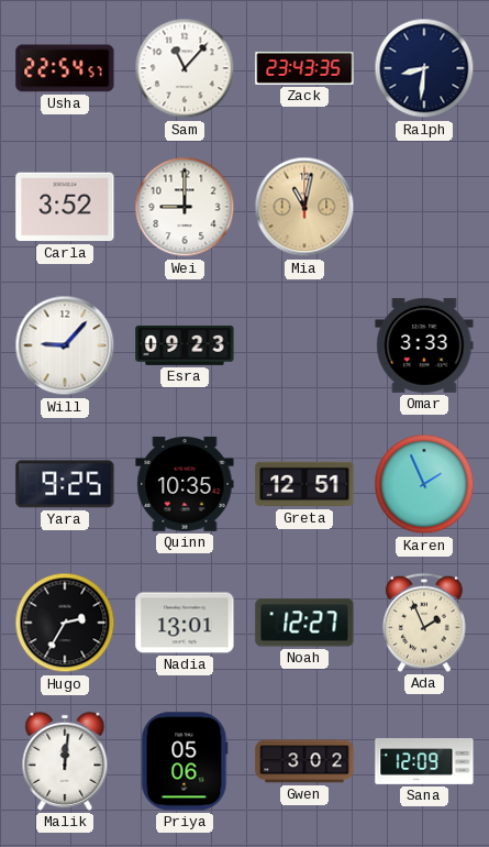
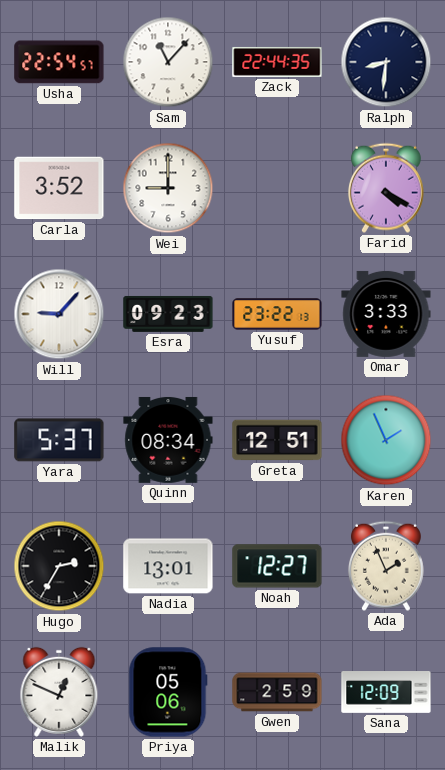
Zack: 23:43 -> 22:44 (277, 62)
Mia: 11:02 -> none (304, 207)
Farid: none -> 4:20 (386, 188)
Yusuf: none -> 23:22 (277, 314)
Yara: 9:25 -> 5:37 (59, 440)
Quinn: 10:35 -> 08:34 (168, 440)
Malik: 12:01 -> 12:49 (59, 692)
Gwen: 3:02 -> 2:59 (277, 692)
